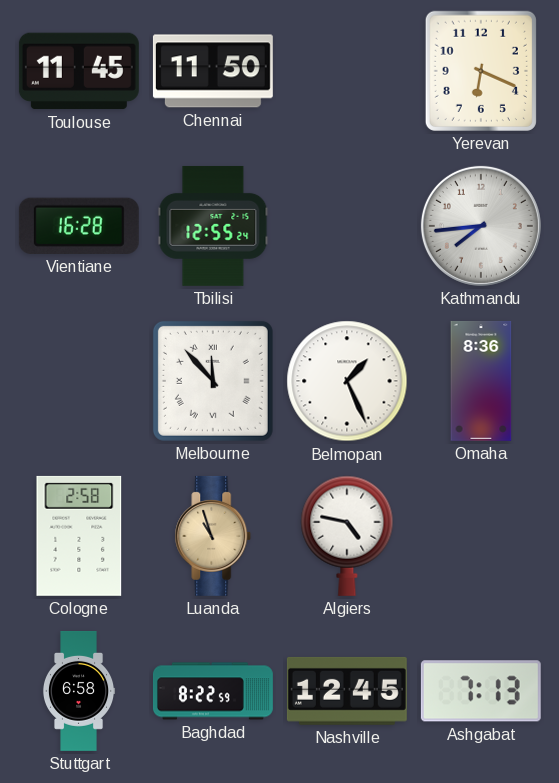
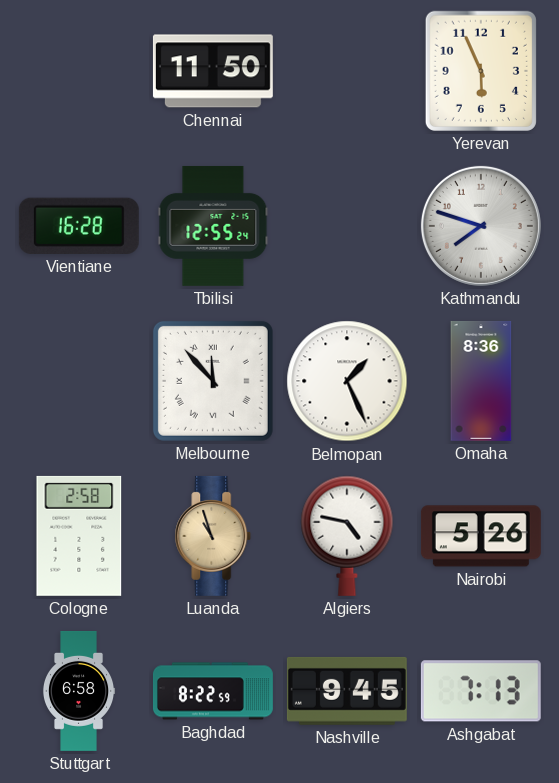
Toulouse: 11:45 -> none (79, 71)
Yerevan: 6:19 -> 5:56 (481, 71)
Kathmandu: 7:44 -> 7:48 (481, 226)
Nairobi: none -> 5:26 (481, 536)
Nashville: 12:45 -> 9:45 (347, 691)
